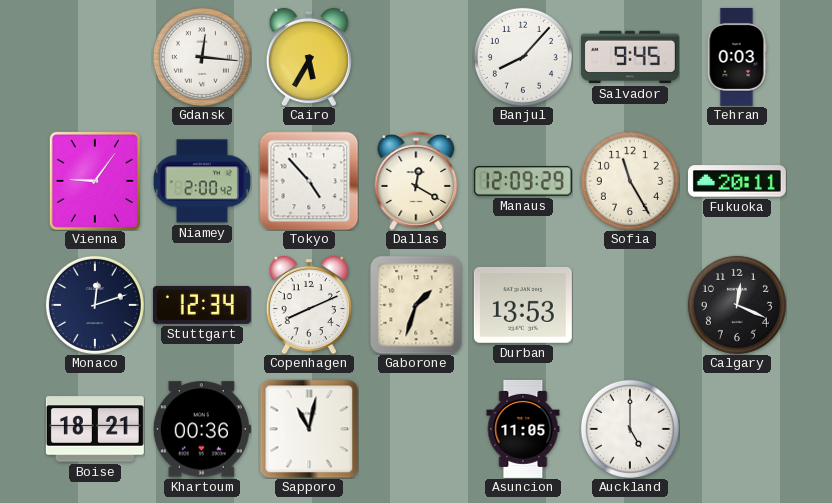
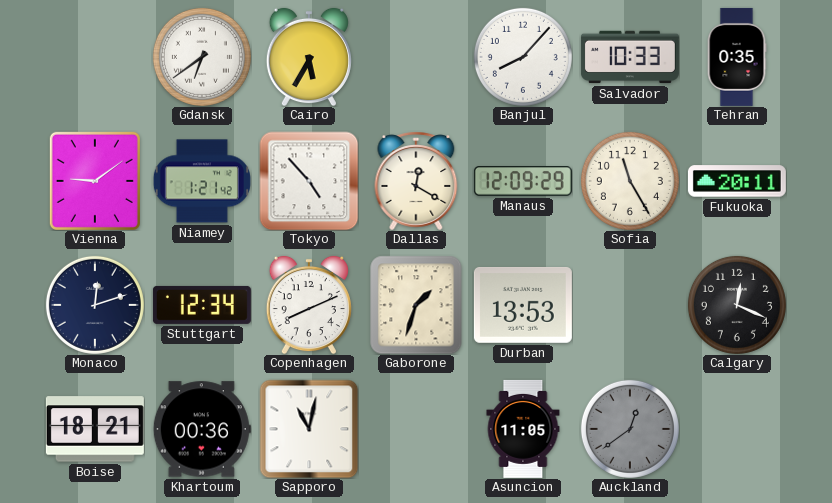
Gdansk: 12:16 -> 6:39 (202, 57)
Salvador: 9:45 -> 10:33 (630, 57)
Tehran: 0:03 -> 0:35 (737, 57)
Vienna: 9:06 -> 9:09 (95, 181)
Niamey: 2:00 -> 1:21 (202, 181)
Auckland: 5:00 -> 12:39 (630, 429)
Auckland dial: white -> grey (630, 429)
